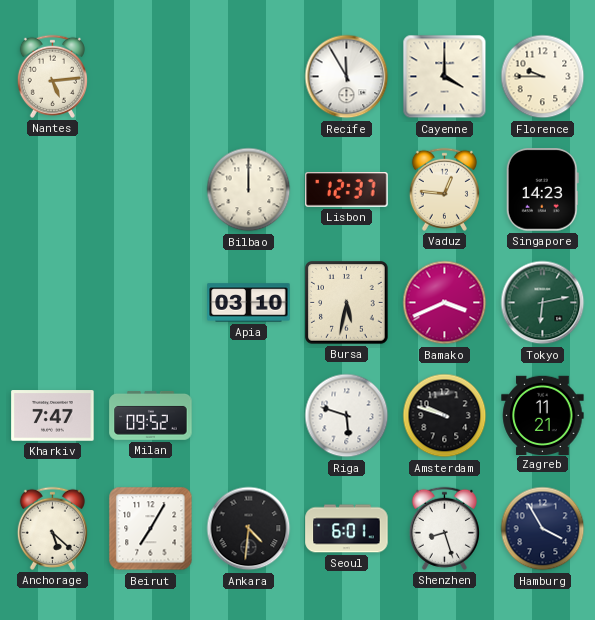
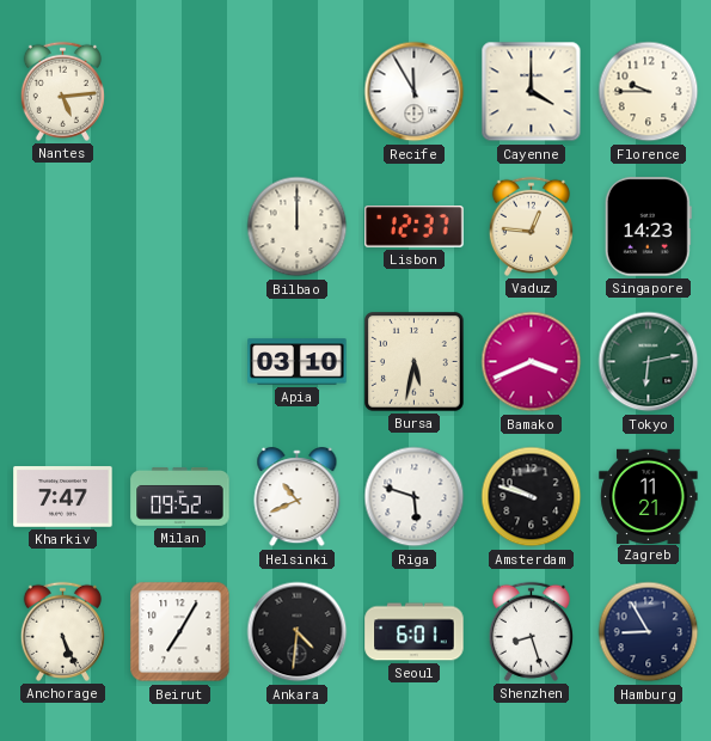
Helsinki: none -> 10:41 (298, 497)
Anchorage: 5:22 -> 5:26 (62, 631)
Hamburg: 3:55 -> 8:55 (649, 632)
